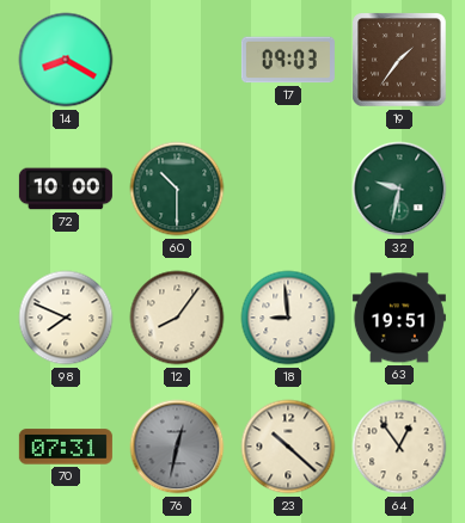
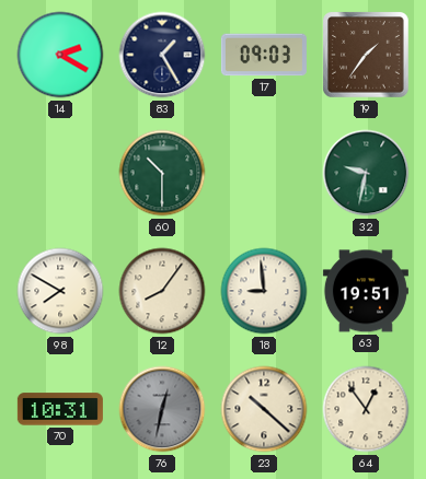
14: 8:20 -> 2:20 (60, 55)
83: none -> 1:25 (162, 55)
72: 10:00 -> none (66, 189)
98: 7:49 -> 7:50 (60, 291)
70: 07:31 -> 10:31 (60, 409)
